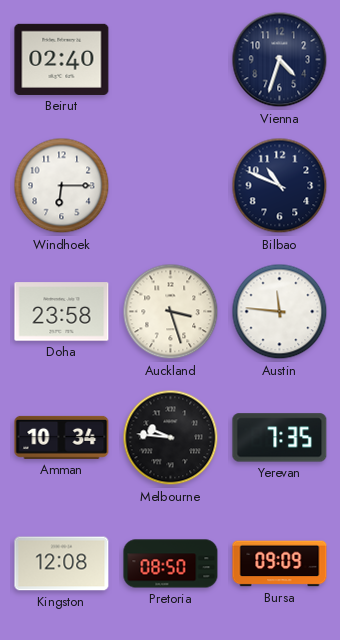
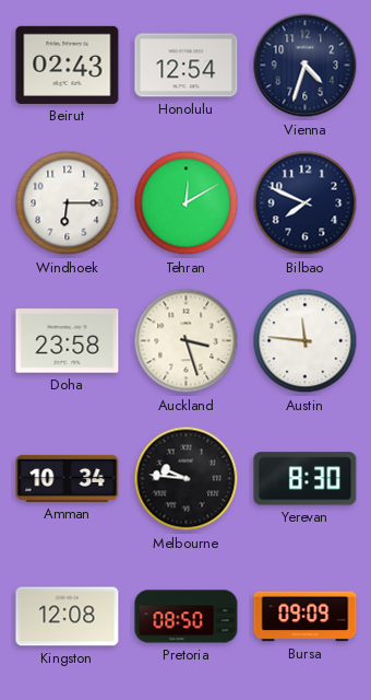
Beirut: 02:40 -> 02:43 (68, 65)
Honolulu: none -> 12:54 (187, 66)
Tehran: none -> 12:10 (187, 203)
Bilbao: 10:49 -> 7:49 (306, 203)
Yerevan: 7:35 -> 8:30 (306, 479)
